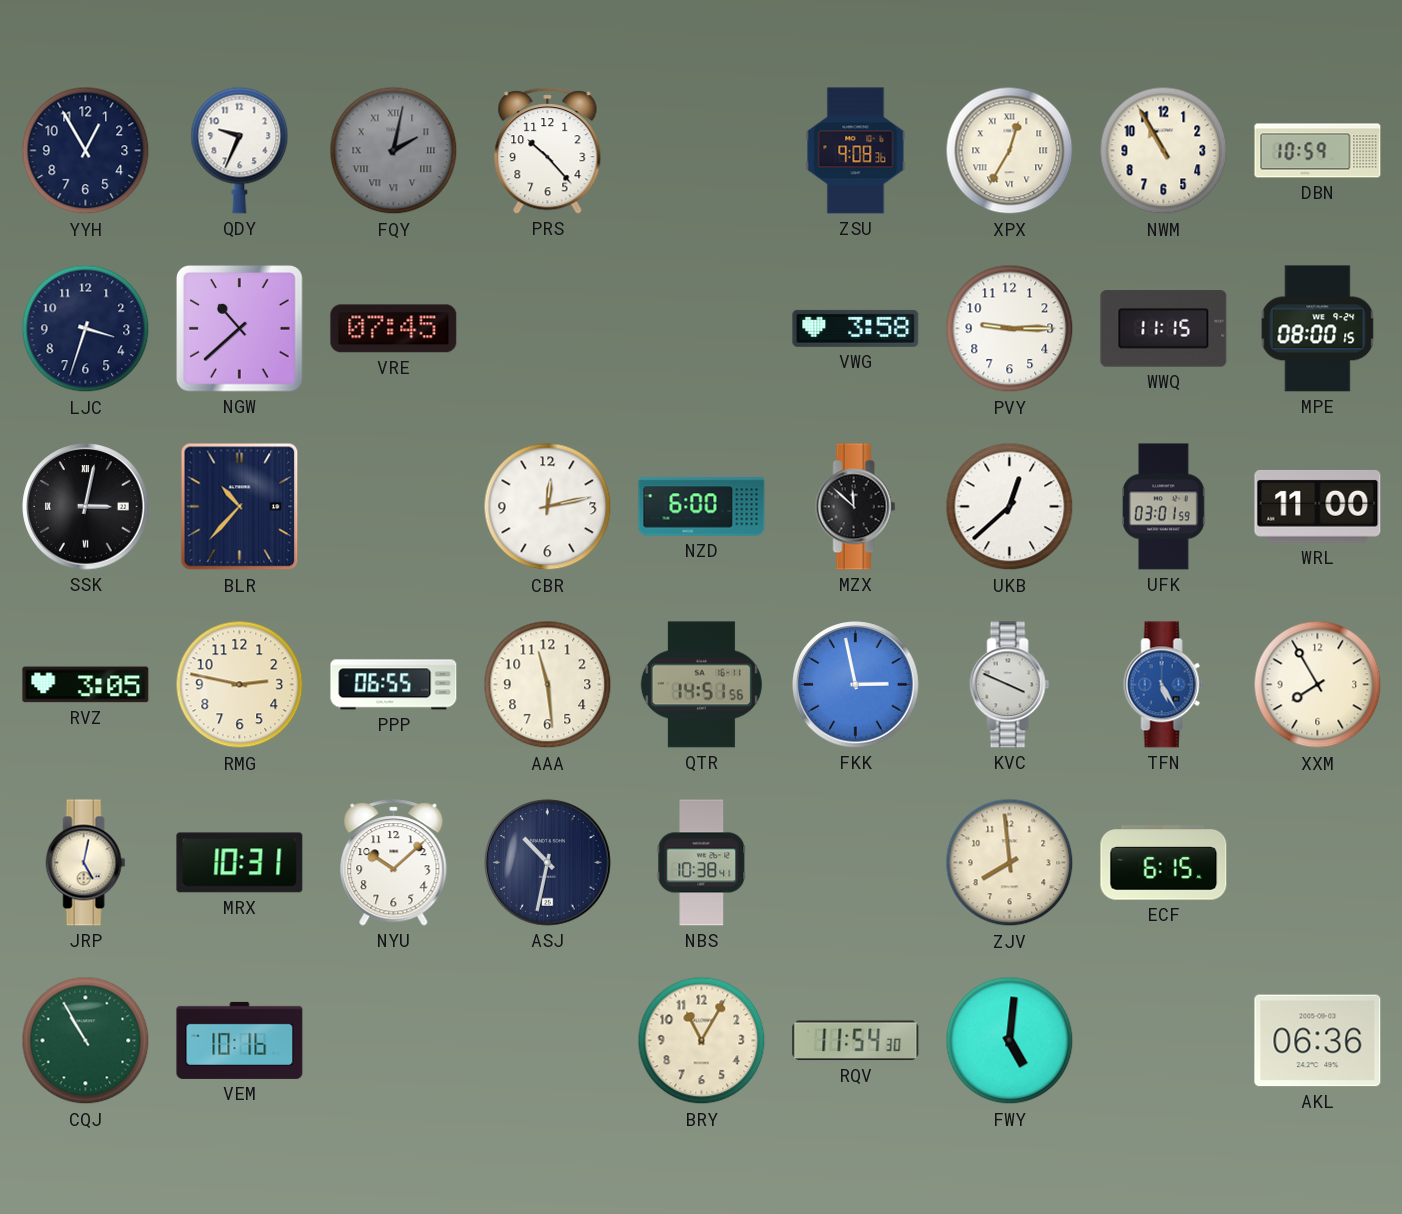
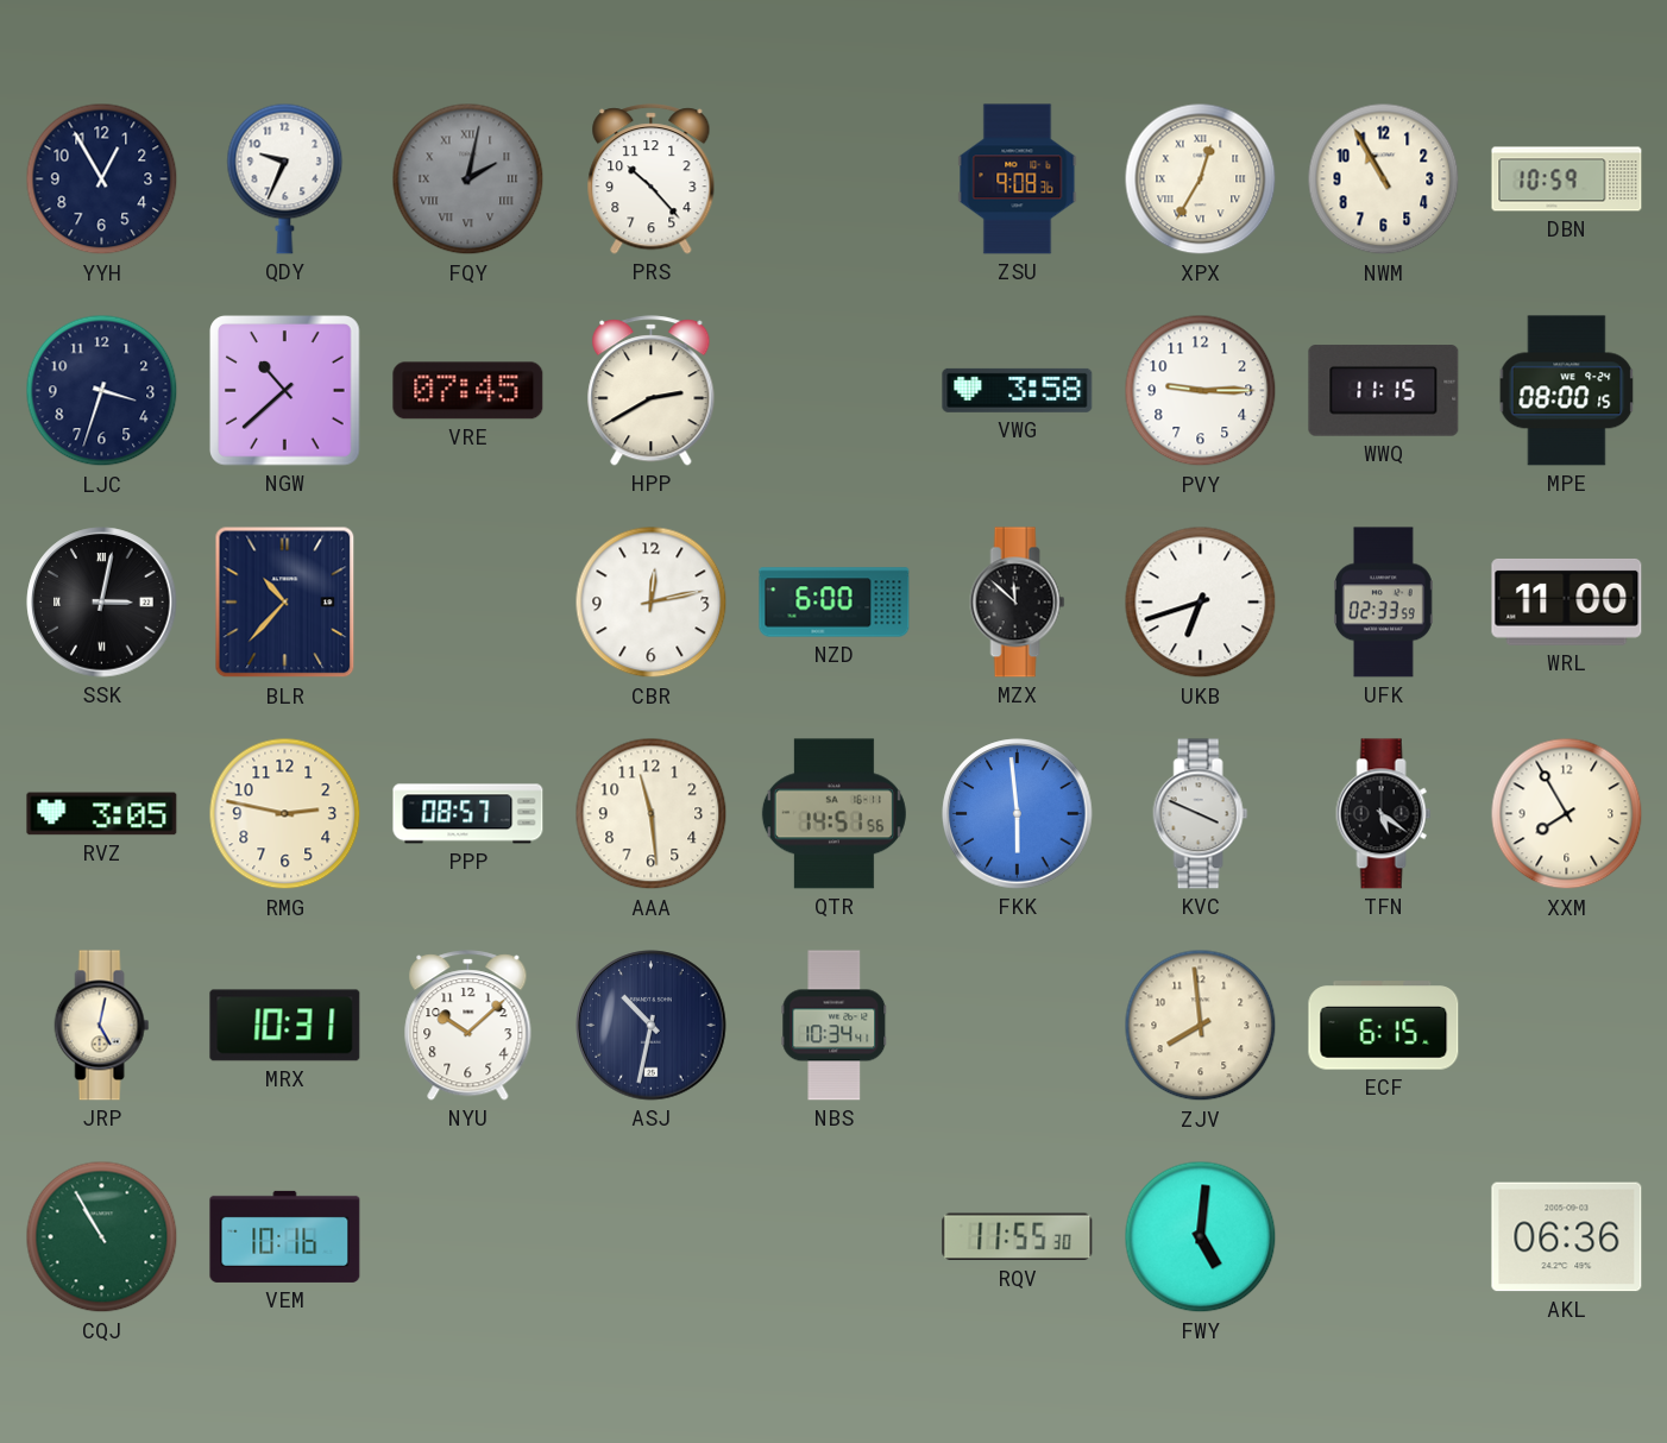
HPP: none -> 2:40 (652, 391)
UKB: 12:38 -> 6:42 (1201, 603)
UFK: 03:01 -> 02:33 (1384, 603)
PPP: 06:55 -> 08:57 (468, 814)
FKK: 2:58 -> 5:59 (1018, 814)
TFN: 5:25 -> 5:21 (1384, 814)
TFN dial: blue -> black (1384, 814)
NBS: 10:38 -> 10:34 (835, 1026)
BRY: 11:05 -> none (702, 1041)
RQV: 11:54 -> 11:55 (1018, 1237)
